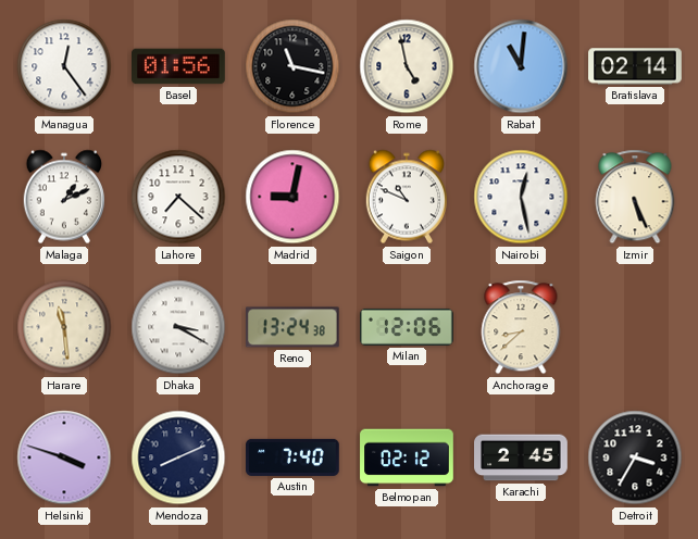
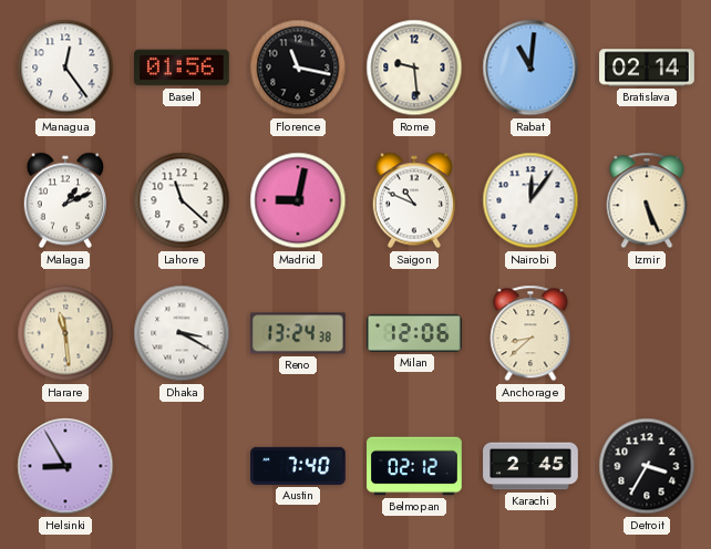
Rome: 4:58 -> 9:29 (414, 68)
Lahore: 7:22 -> 11:22 (182, 200)
Nairobi: 12:28 -> 12:06 (530, 200)
Helsinki: 3:48 -> 8:55 (65, 466)
Mendoza: 8:11 -> none (178, 457)
